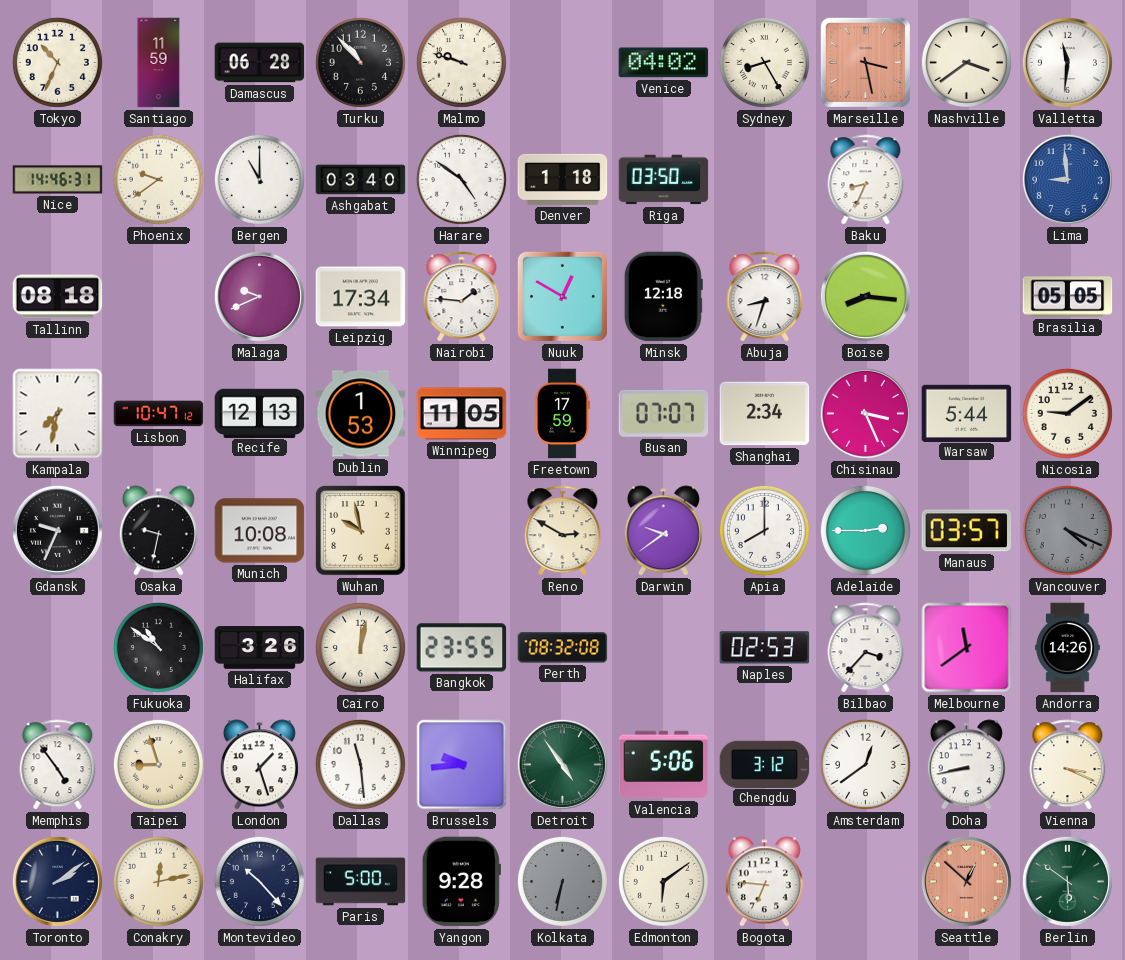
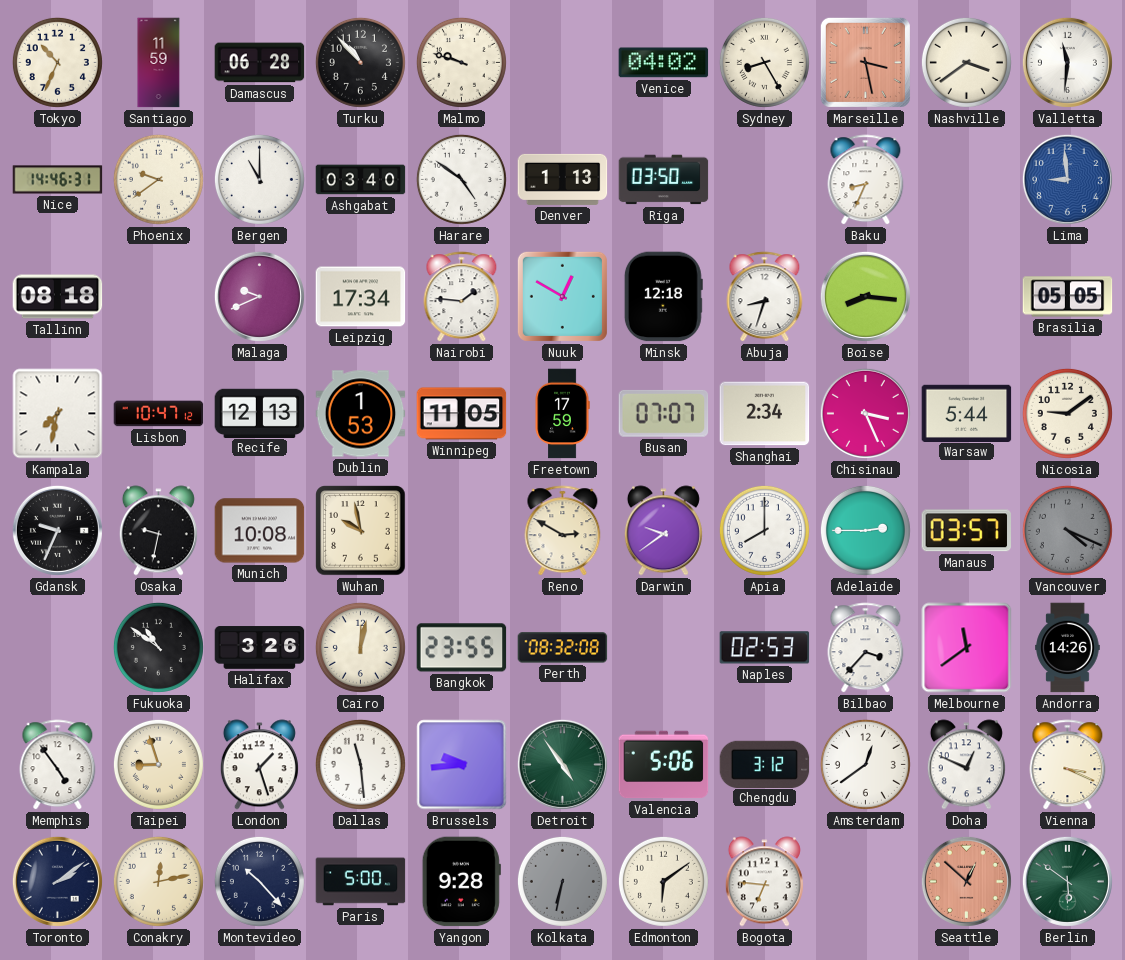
Denver: 1:18 -> 1:13 (563, 179)
Doha: 8:43 -> 12:49 (966, 765)
